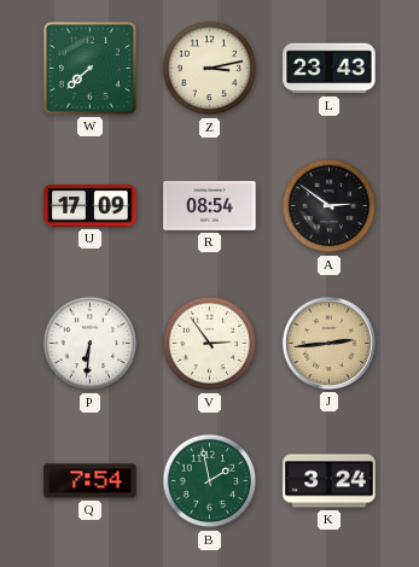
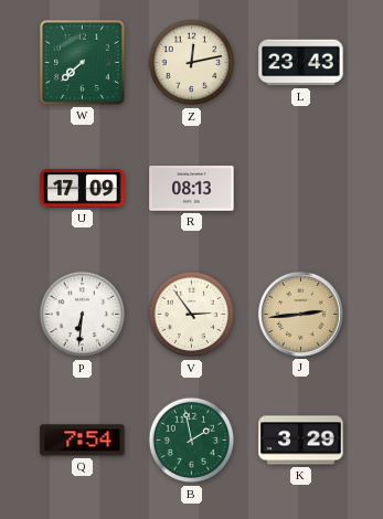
Z: 3:13 -> 12:13 (192, 63)
R: 08:54 -> 08:13 (192, 189)
A: 2:51 -> none (330, 206)
K: 3:24 -> 3:29 (301, 441)
